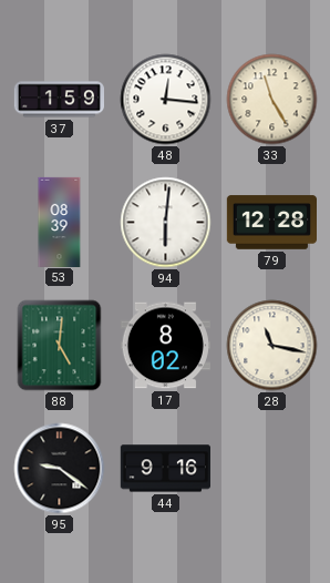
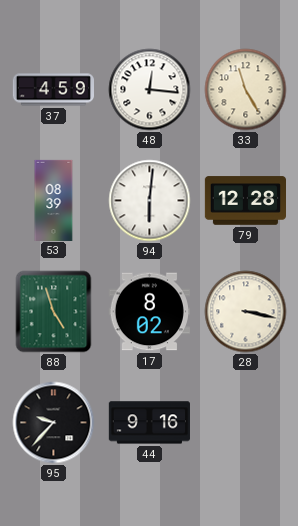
37: 1:59 -> 4:59 (53, 90)
88: 5:01 -> 4:57 (54, 312)
28: 11:17 -> 3:17 (246, 312)
95: 9:21 -> 9:37 (54, 423)
